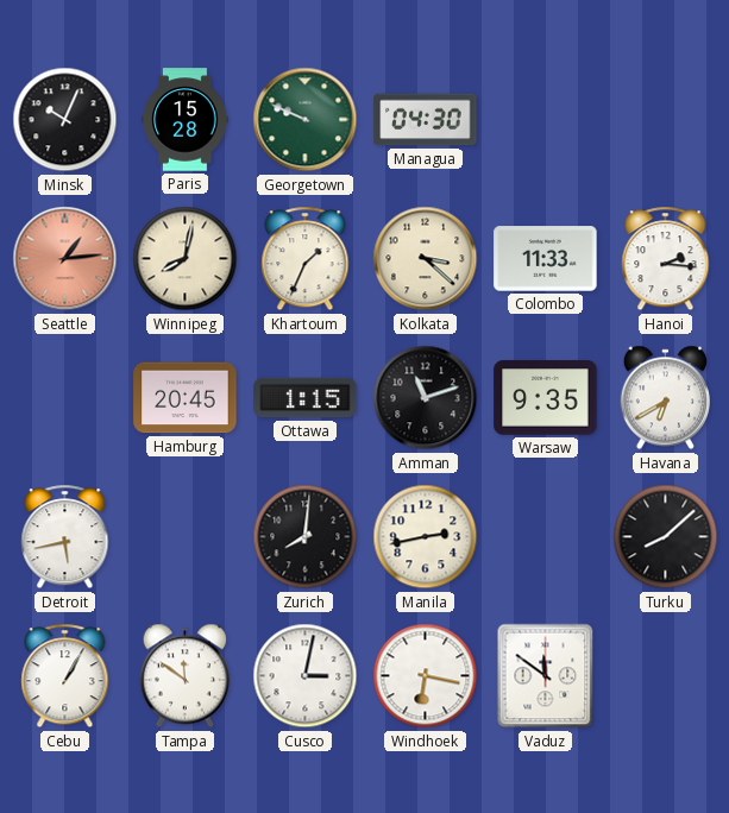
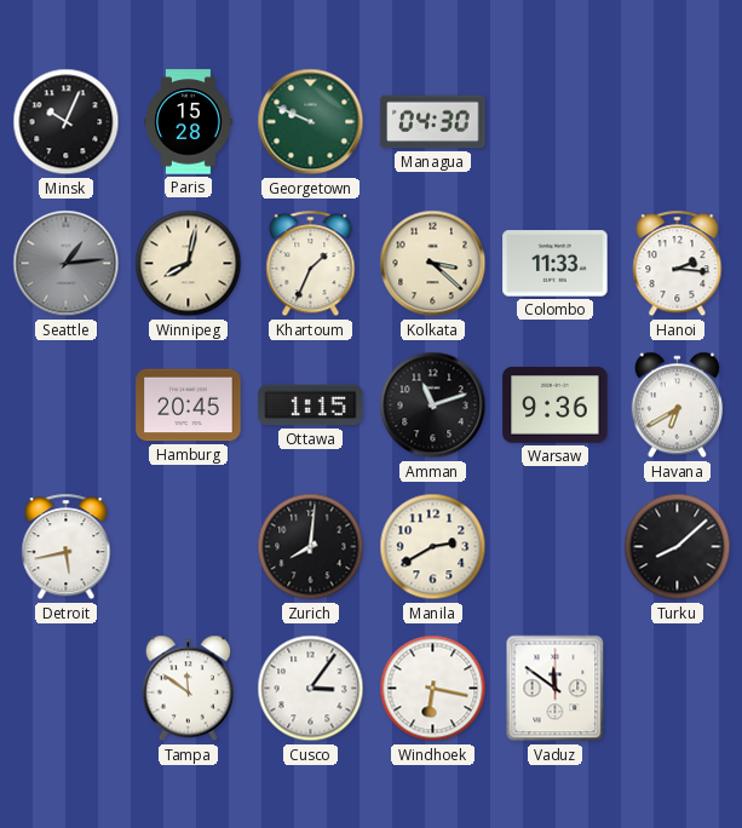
Seattle dial: salmon -> grey (67, 264)
Warsaw: 9:35 -> 9:36 (556, 406)
Manila: 2:43 -> 2:40 (433, 547)
Cebu: 1:05 -> none (65, 676)
Cusco: 3:02 -> 3:06 (311, 689)
